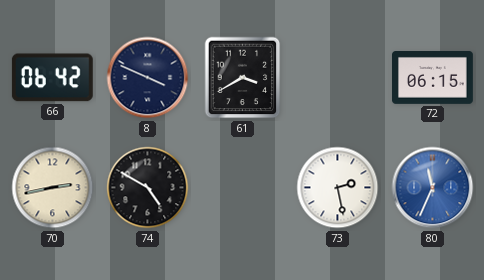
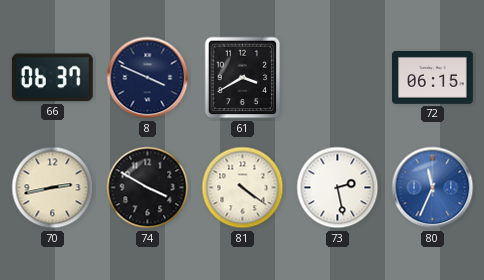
66: 06:42 -> 06:37 (52, 78)
74: 4:50 -> 3:50 (148, 188)
81: none -> 4:21 (243, 188)
